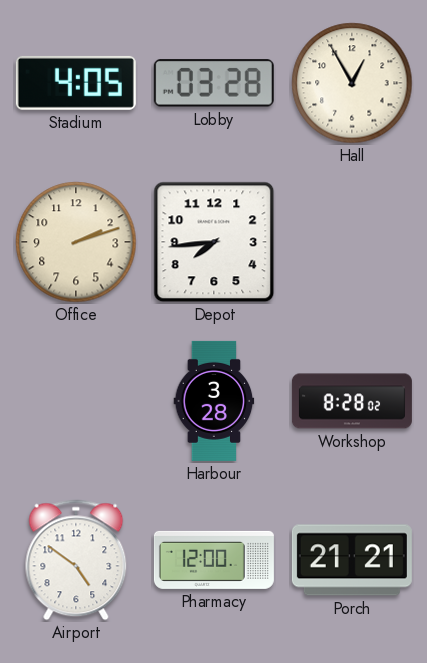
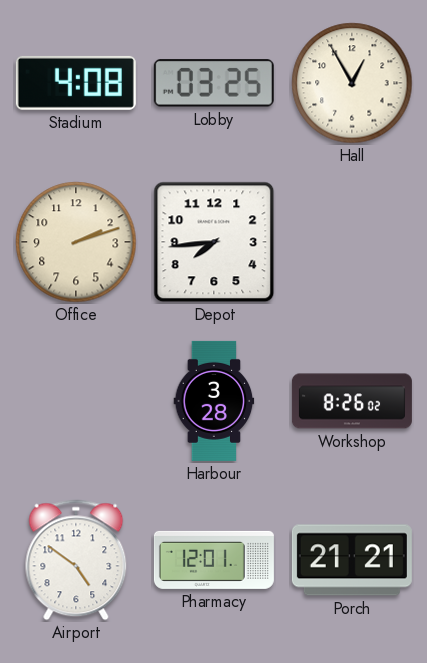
Stadium: 4:05 -> 4:08 (76, 83)
Lobby: 03:28 -> 03:25 (214, 83)
Workshop: 8:28 -> 8:26 (352, 401)
Pharmacy: 12:00 -> 12:01 (214, 560)
